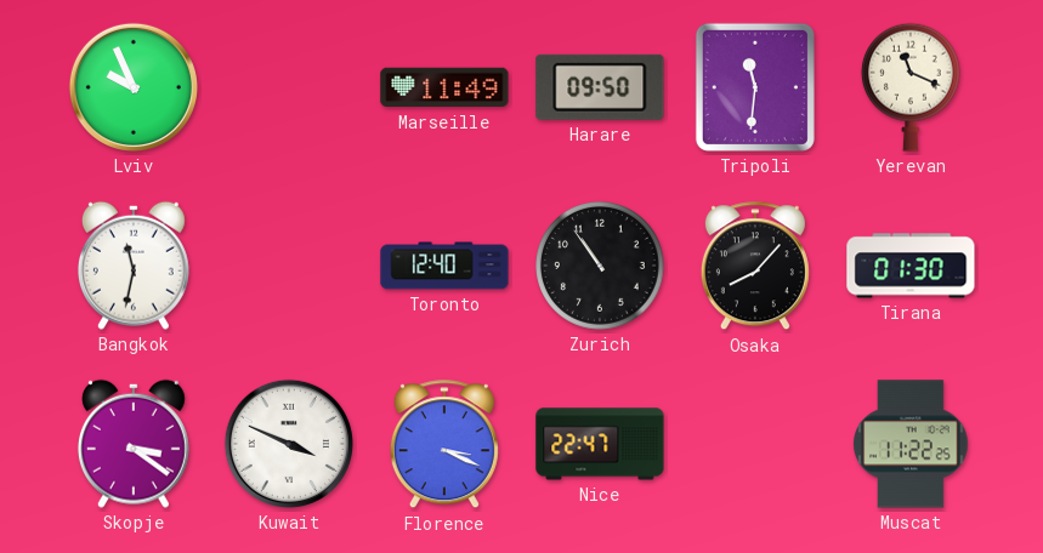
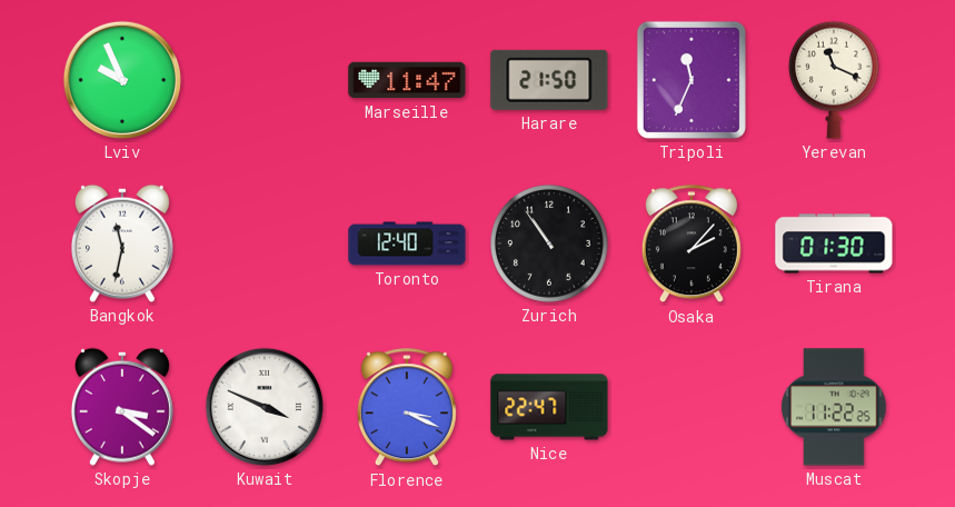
Marseille: 11:49 -> 11:47 (407, 80)
Harare: 09:50 -> 21:50 (549, 80)
Tripoli: 11:31 -> 11:34 (692, 80)
Osaka: 8:07 -> 2:07 (692, 245)
